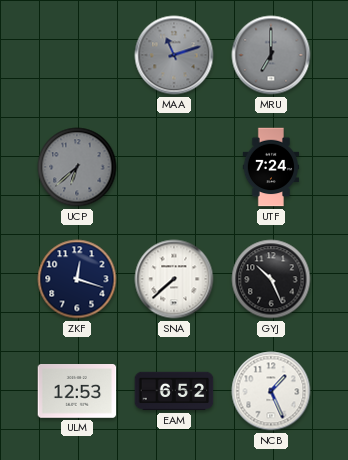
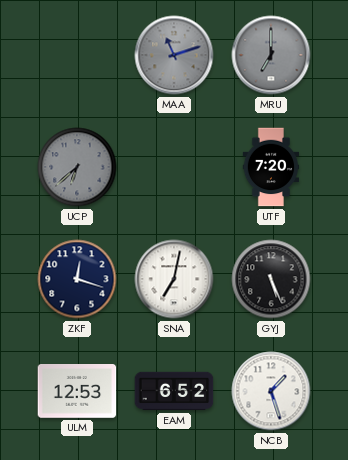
UTF: 7:24 -> 7:20 (271, 167)
SNA: 7:38 -> 7:02 (174, 279)
GYJ: 10:26 -> 5:26 (271, 279)
NCB: 1:26 -> 1:27 (271, 391)
